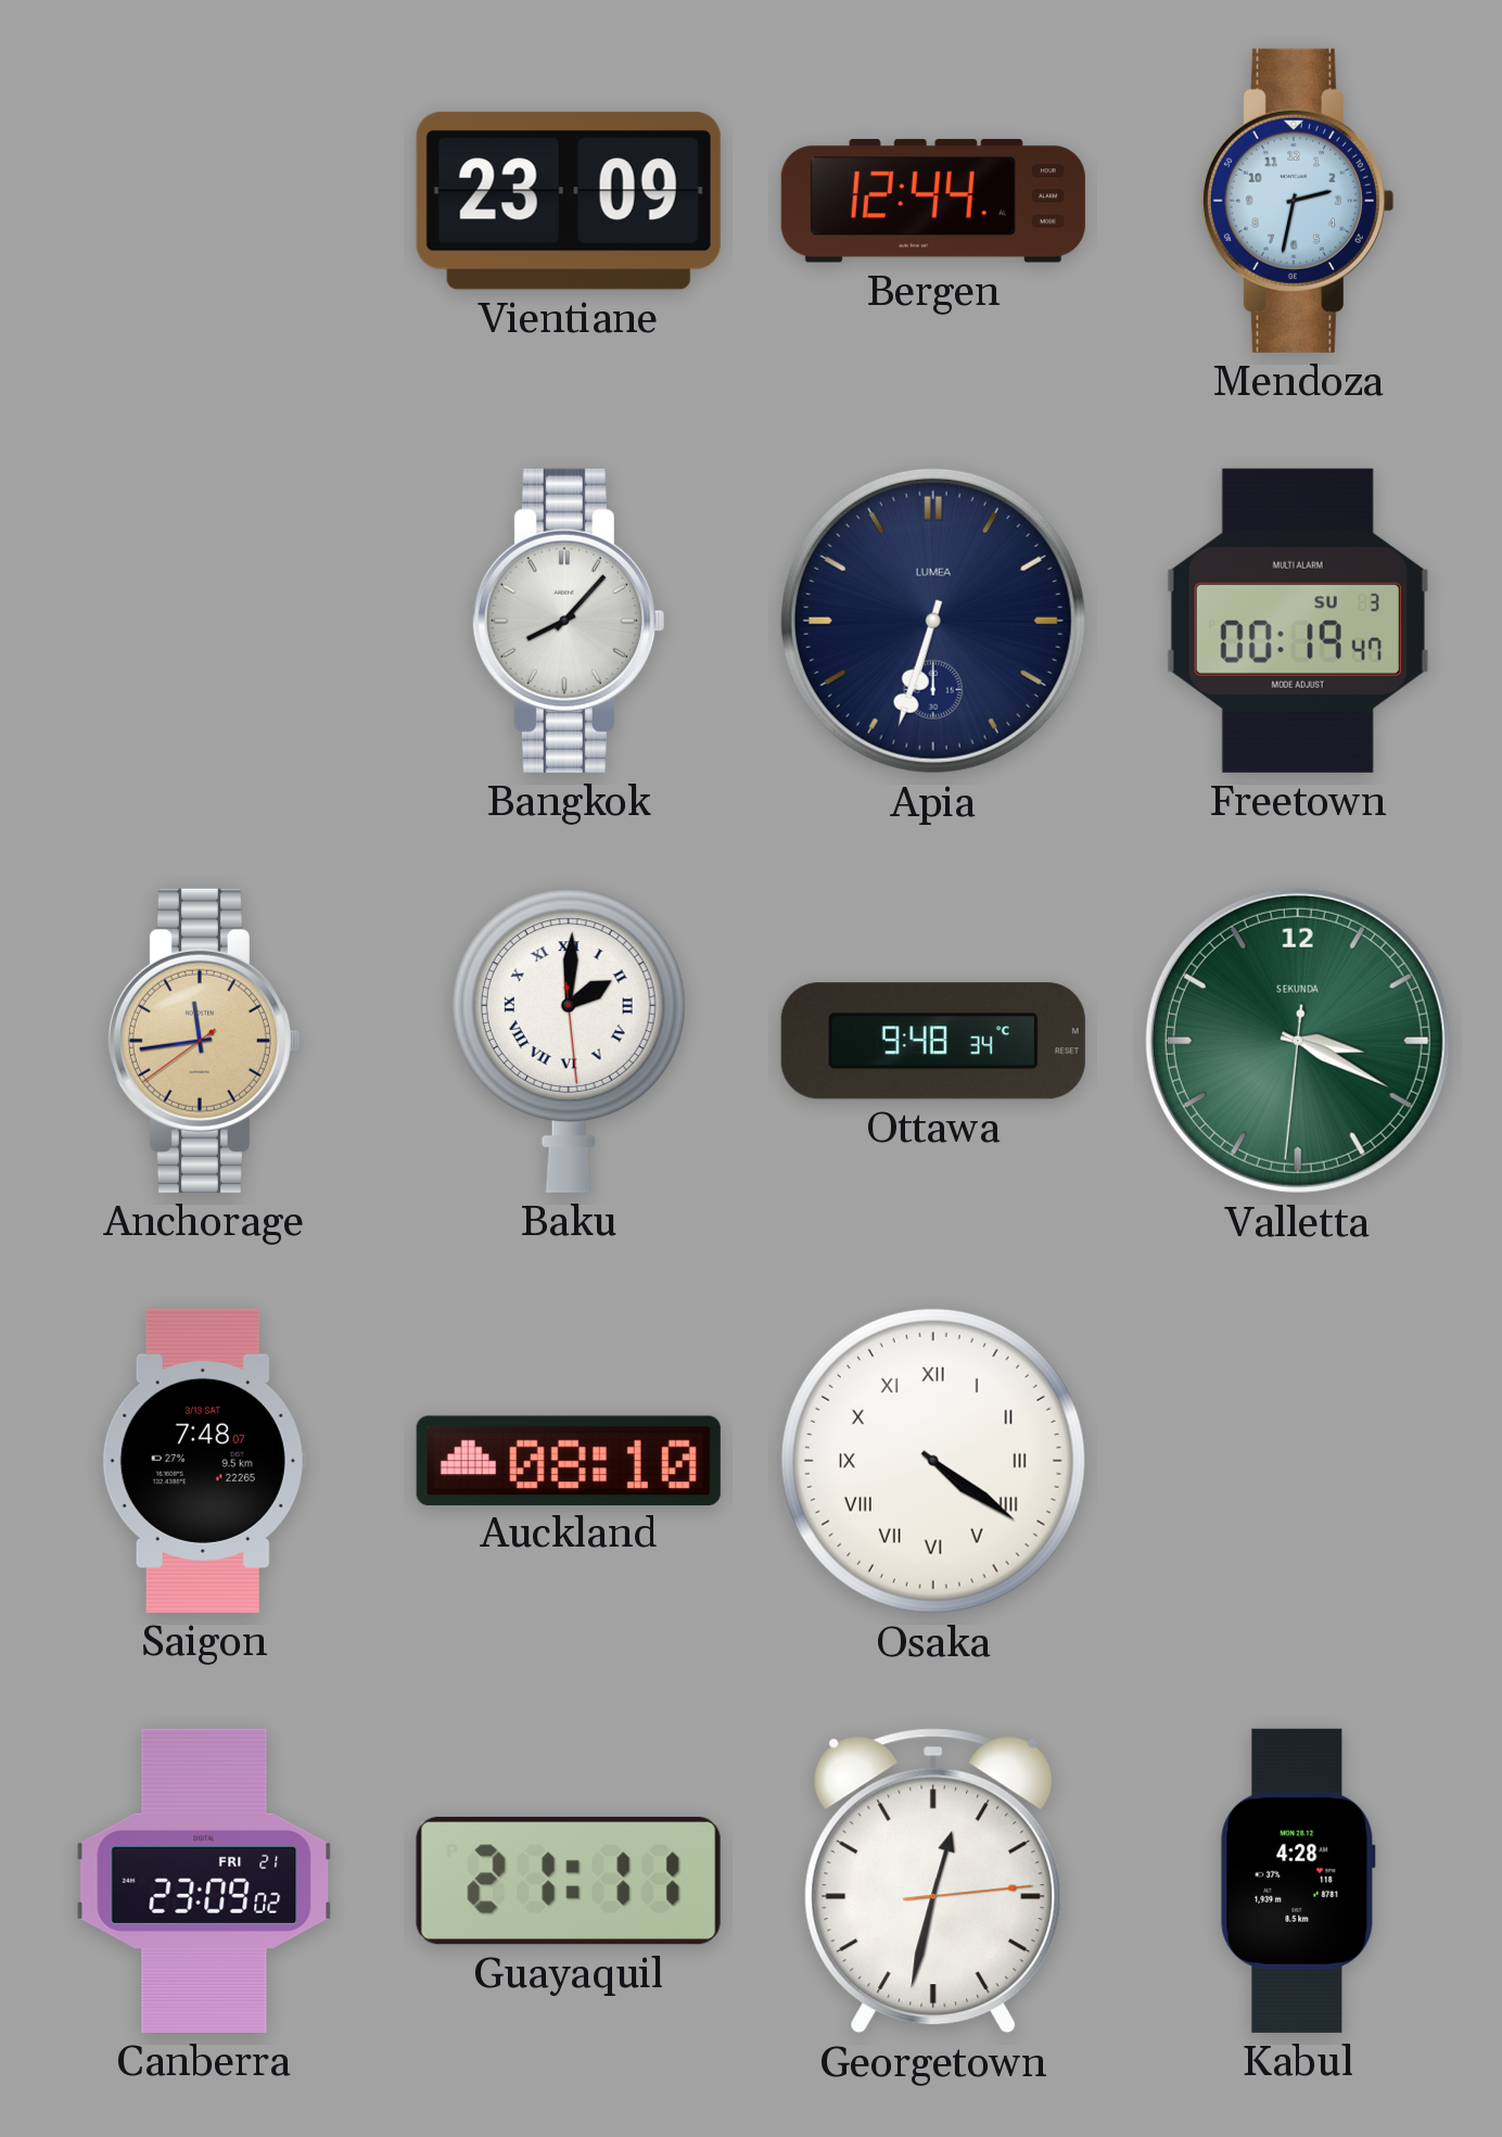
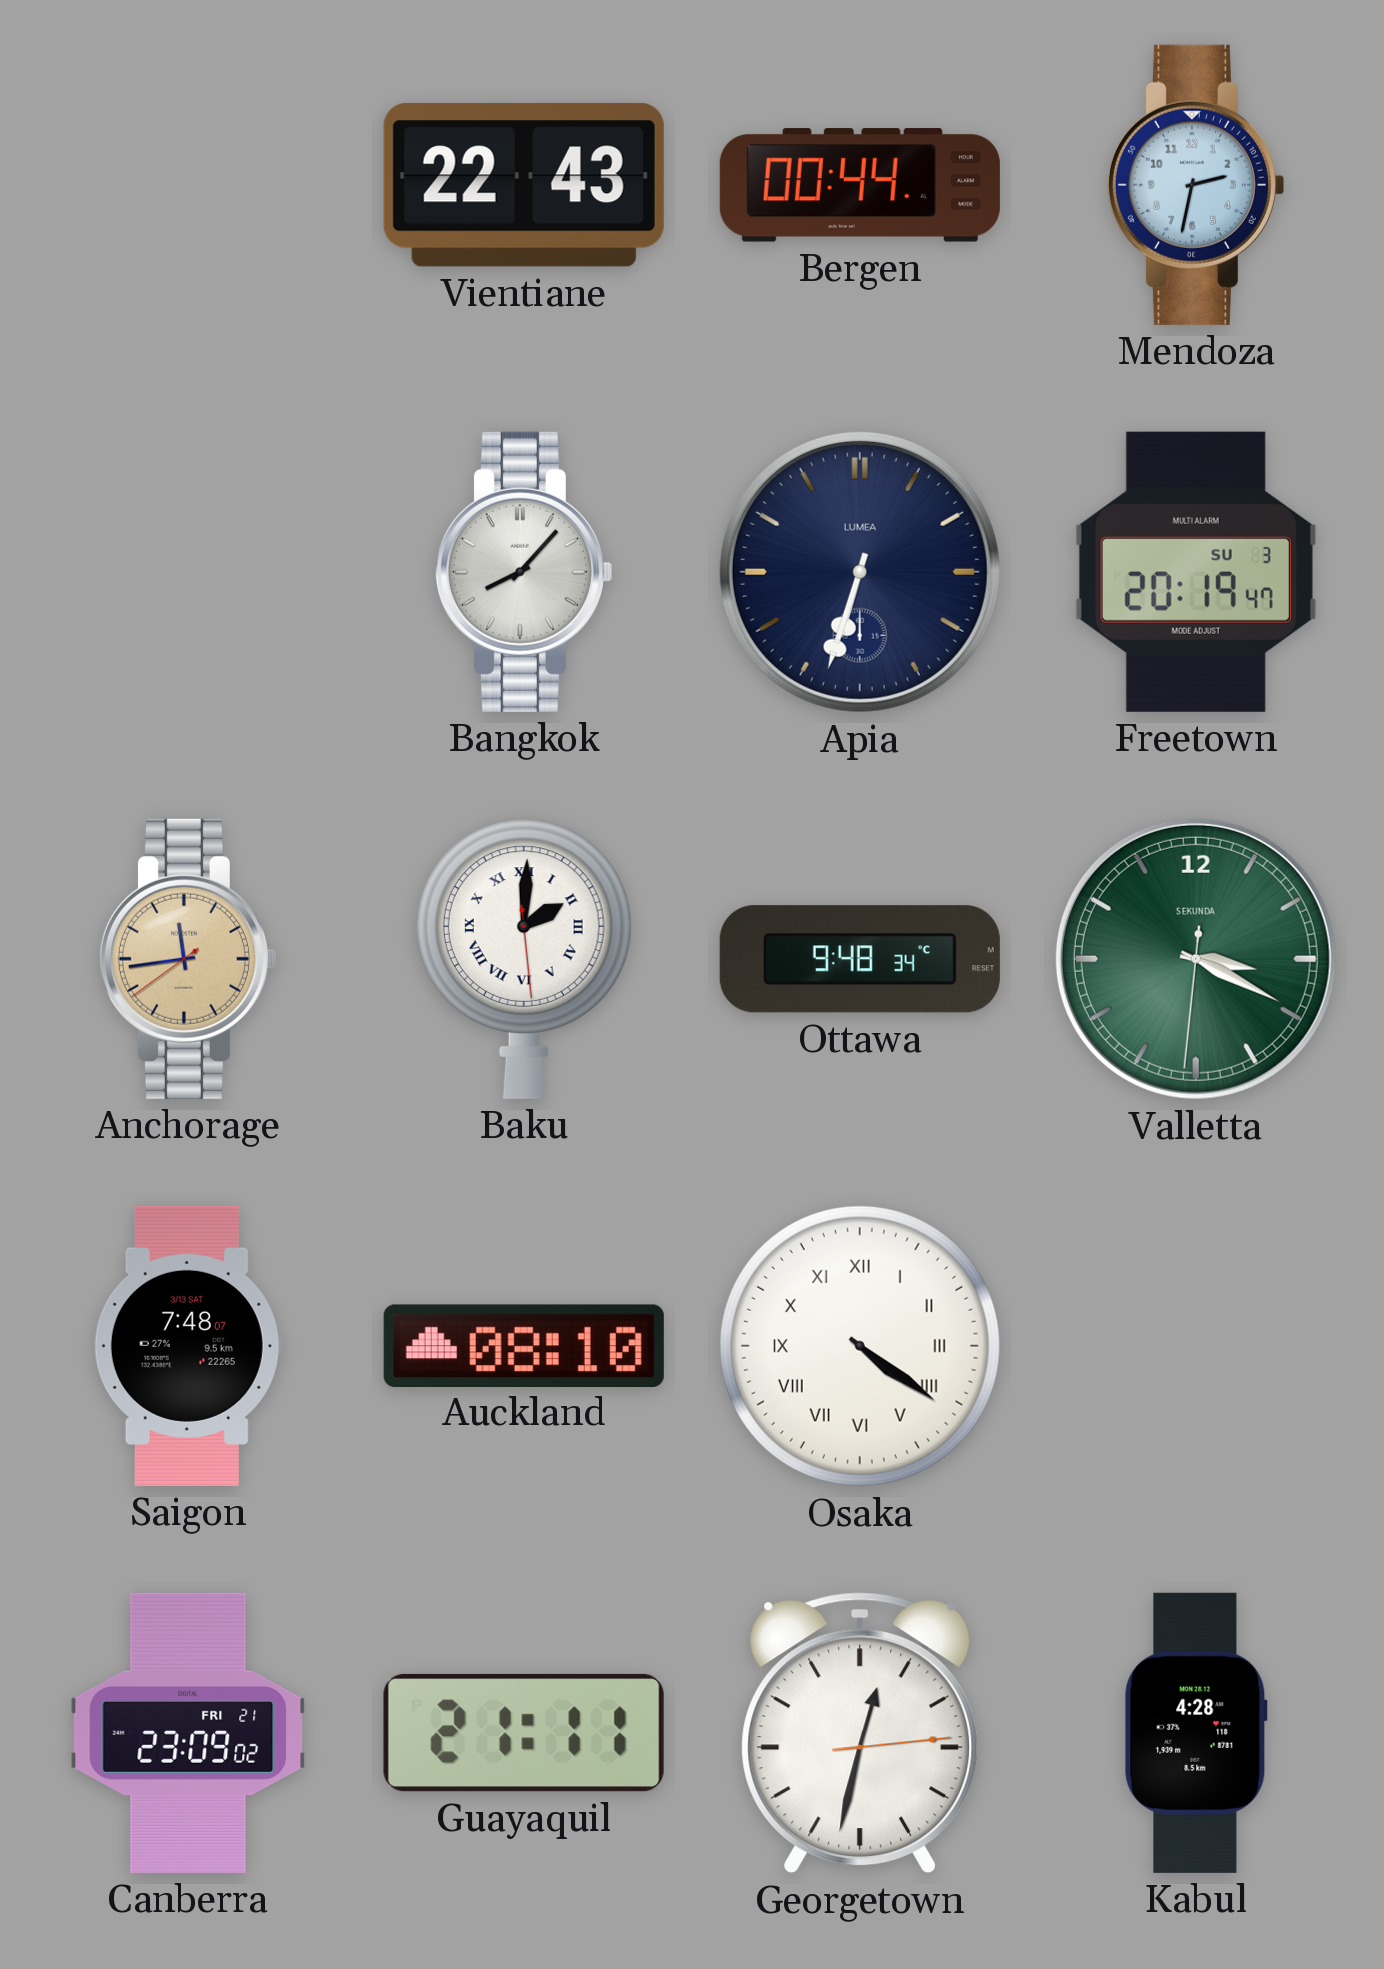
Vientiane: 23:09 -> 22:43 (524, 185)
Bergen: 12:44 -> 00:44 (860, 185)
Freetown: 00:19 -> 20:19 (1196, 572)
